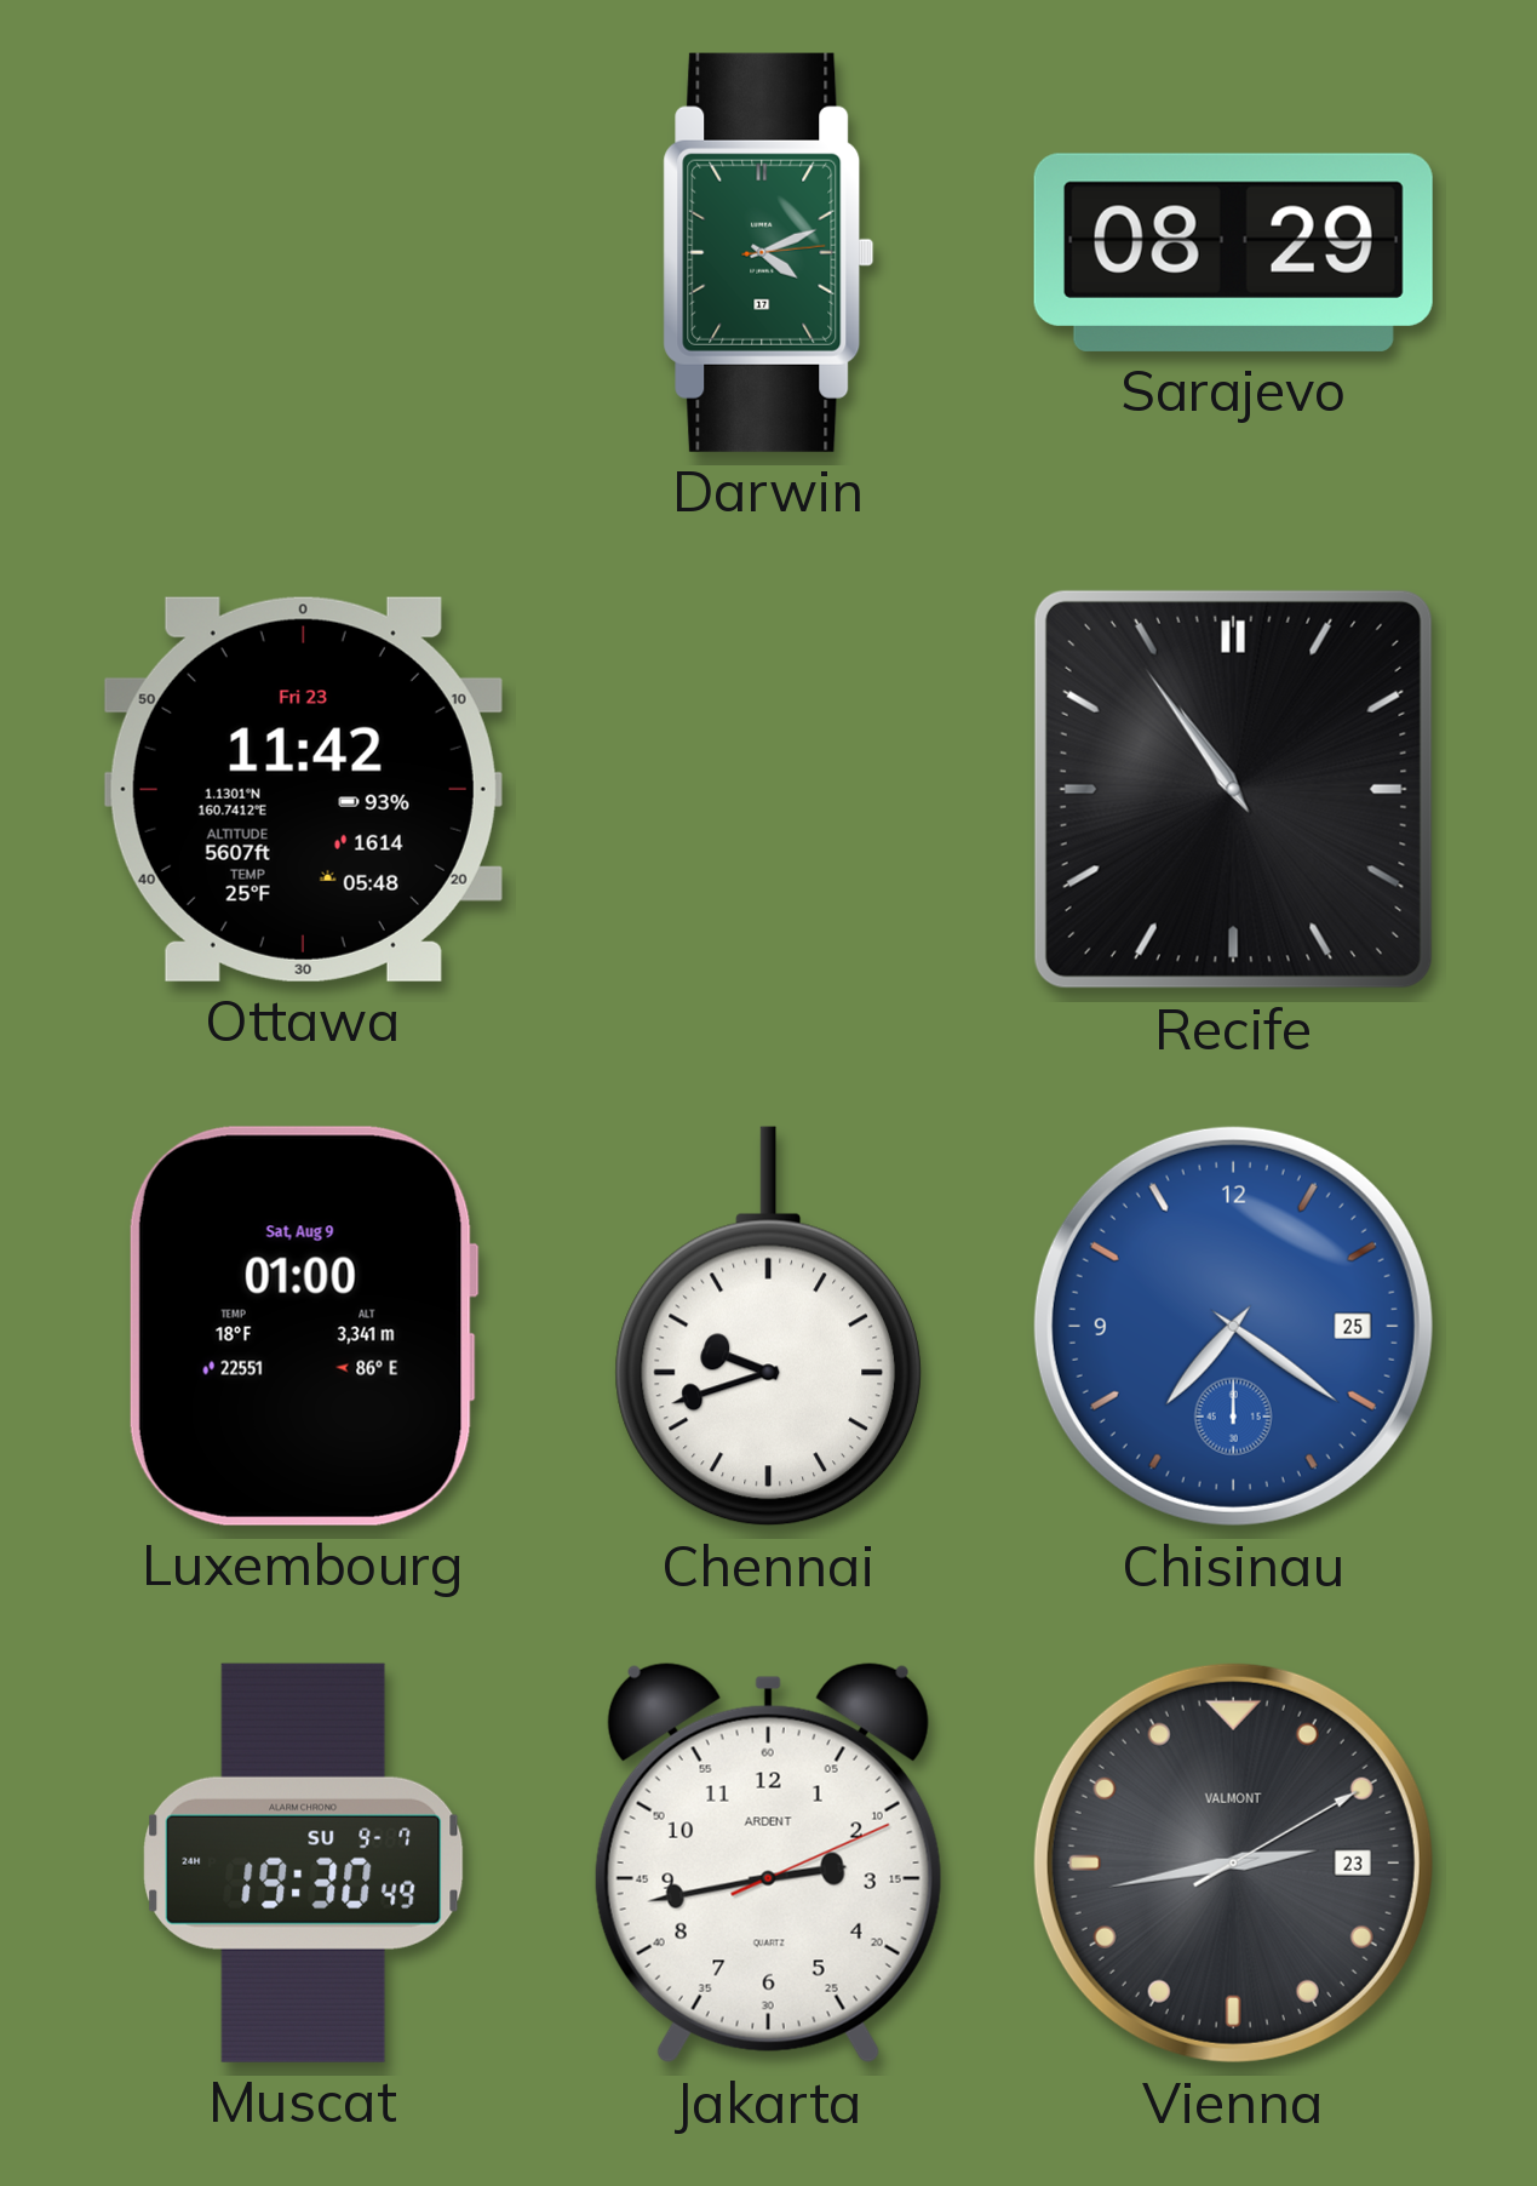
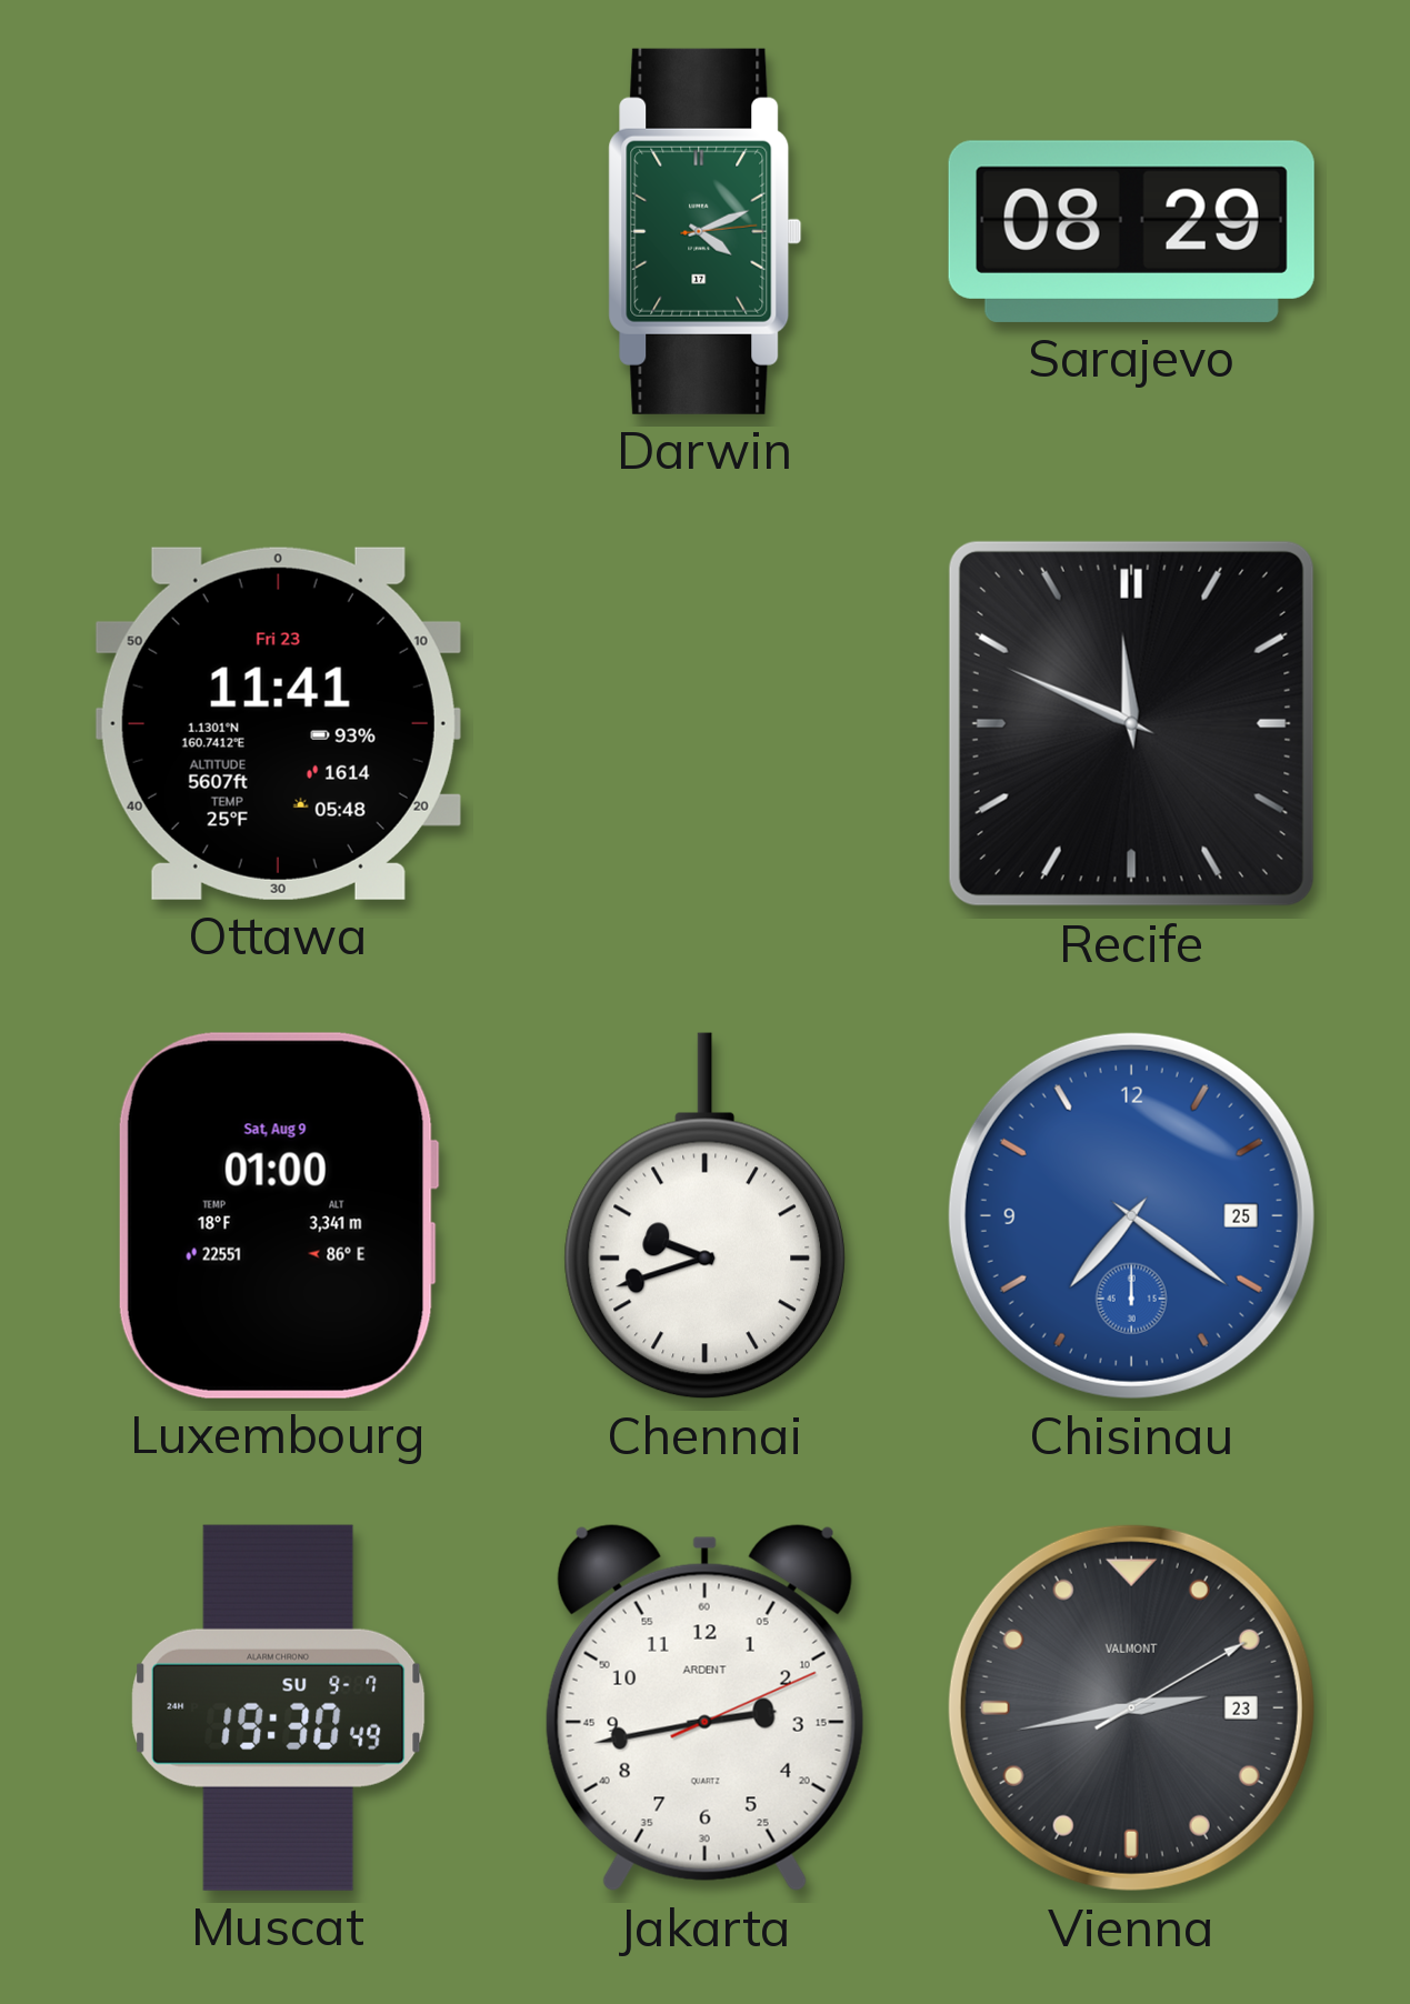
Ottawa: 11:42 -> 11:41 (278, 723)
Recife: 10:54 -> 11:49 (1131, 723)
